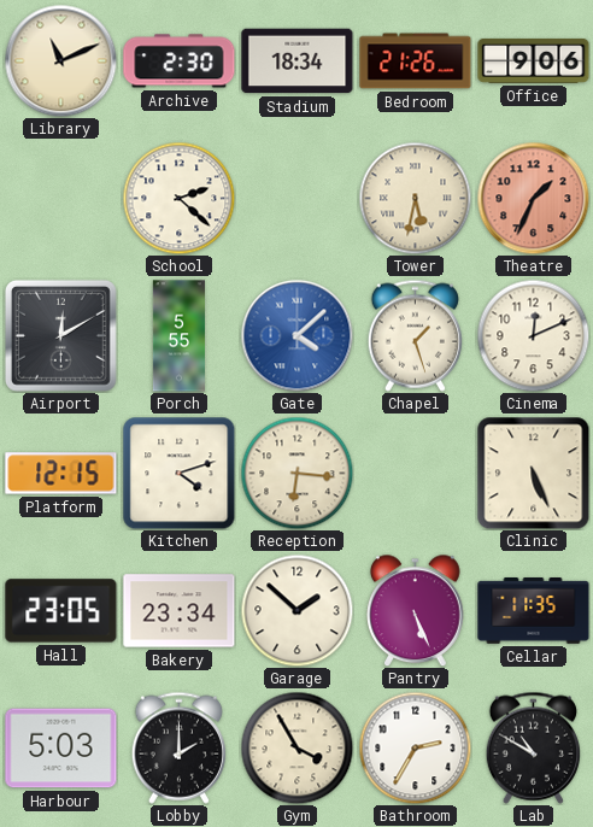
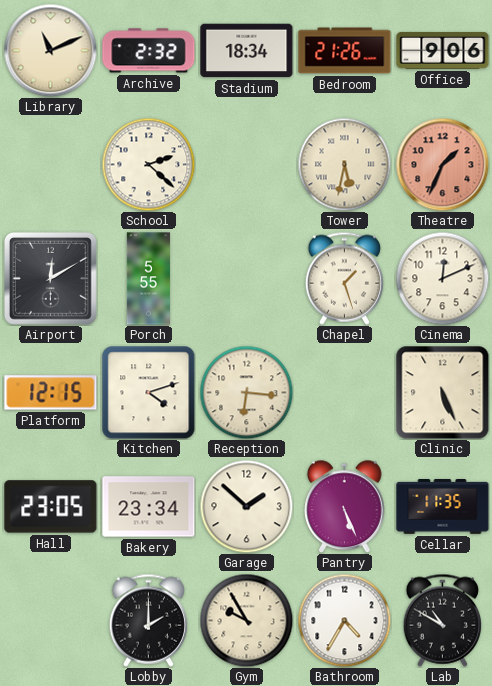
Archive: 2:30 -> 2:32 (149, 51)
Gate: 4:08 -> none (296, 335)
Harbour: 5:03 -> none (61, 749)
Gym: 3:55 -> 9:55 (246, 620)
Bathroom: 2:35 -> 4:35 (344, 620)
